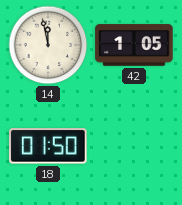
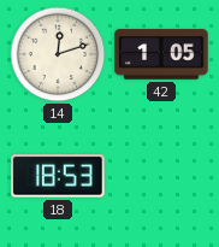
14: 11:58 -> 12:12 (58, 54)
18: 01:50 -> 18:53 (58, 176)
